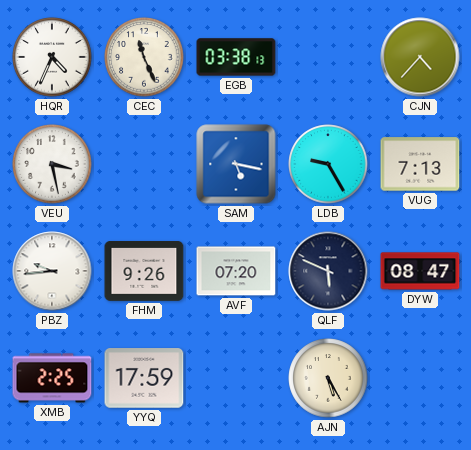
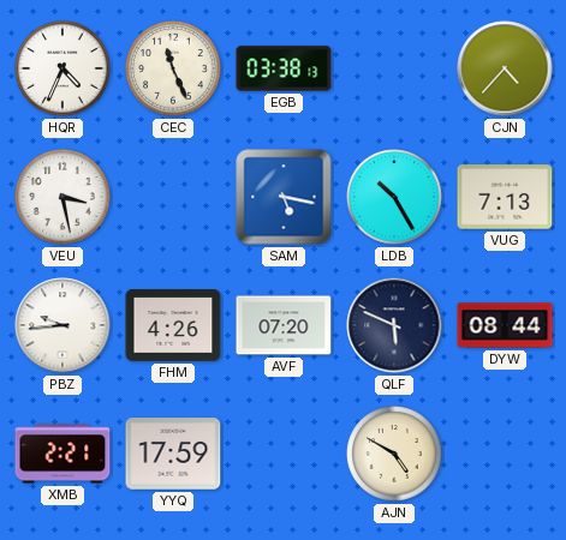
LDB: 9:25 -> 10:25 (394, 197)
FHM: 9:26 -> 4:26 (173, 326)
DYW: 08:47 -> 08:44 (505, 325)
XMB: 2:25 -> 2:21 (62, 454)
AJN: 5:25 -> 4:50 (394, 454)
